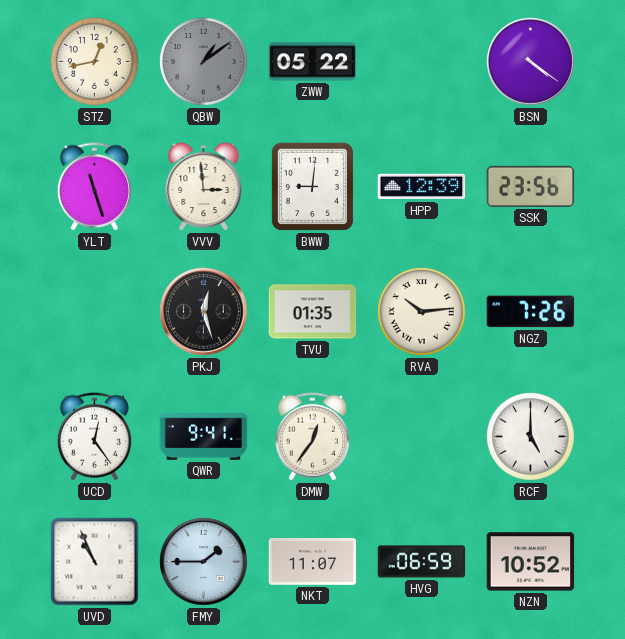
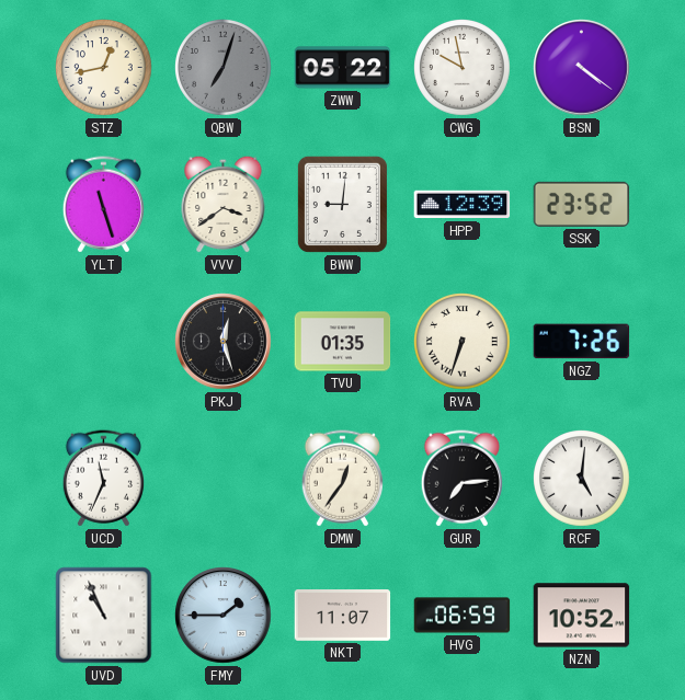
QBW: 1:09 -> 7:03 (224, 68)
CWG: none -> 9:58 (463, 68)
VVV: 2:59 -> 3:39 (224, 204)
SSK: 23:56 -> 23:52 (582, 204)
RVA: 10:14 -> 6:33 (463, 342)
UCD: 12:24 -> 11:34 (103, 479)
QWR: 9:41 -> none (204, 437)
GUR: none -> 7:14 (461, 479)
RCF: 5:00 -> 5:01 (582, 479)
